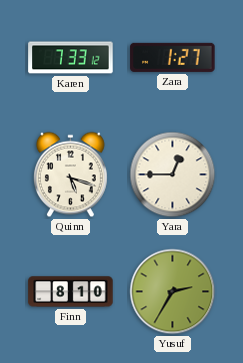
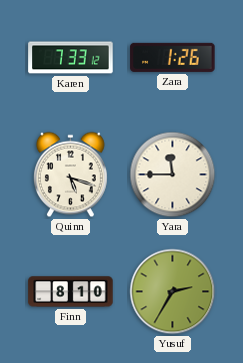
Zara: 1:27 -> 1:26 (173, 57)
Yara: 12:45 -> 11:45 (173, 175)
